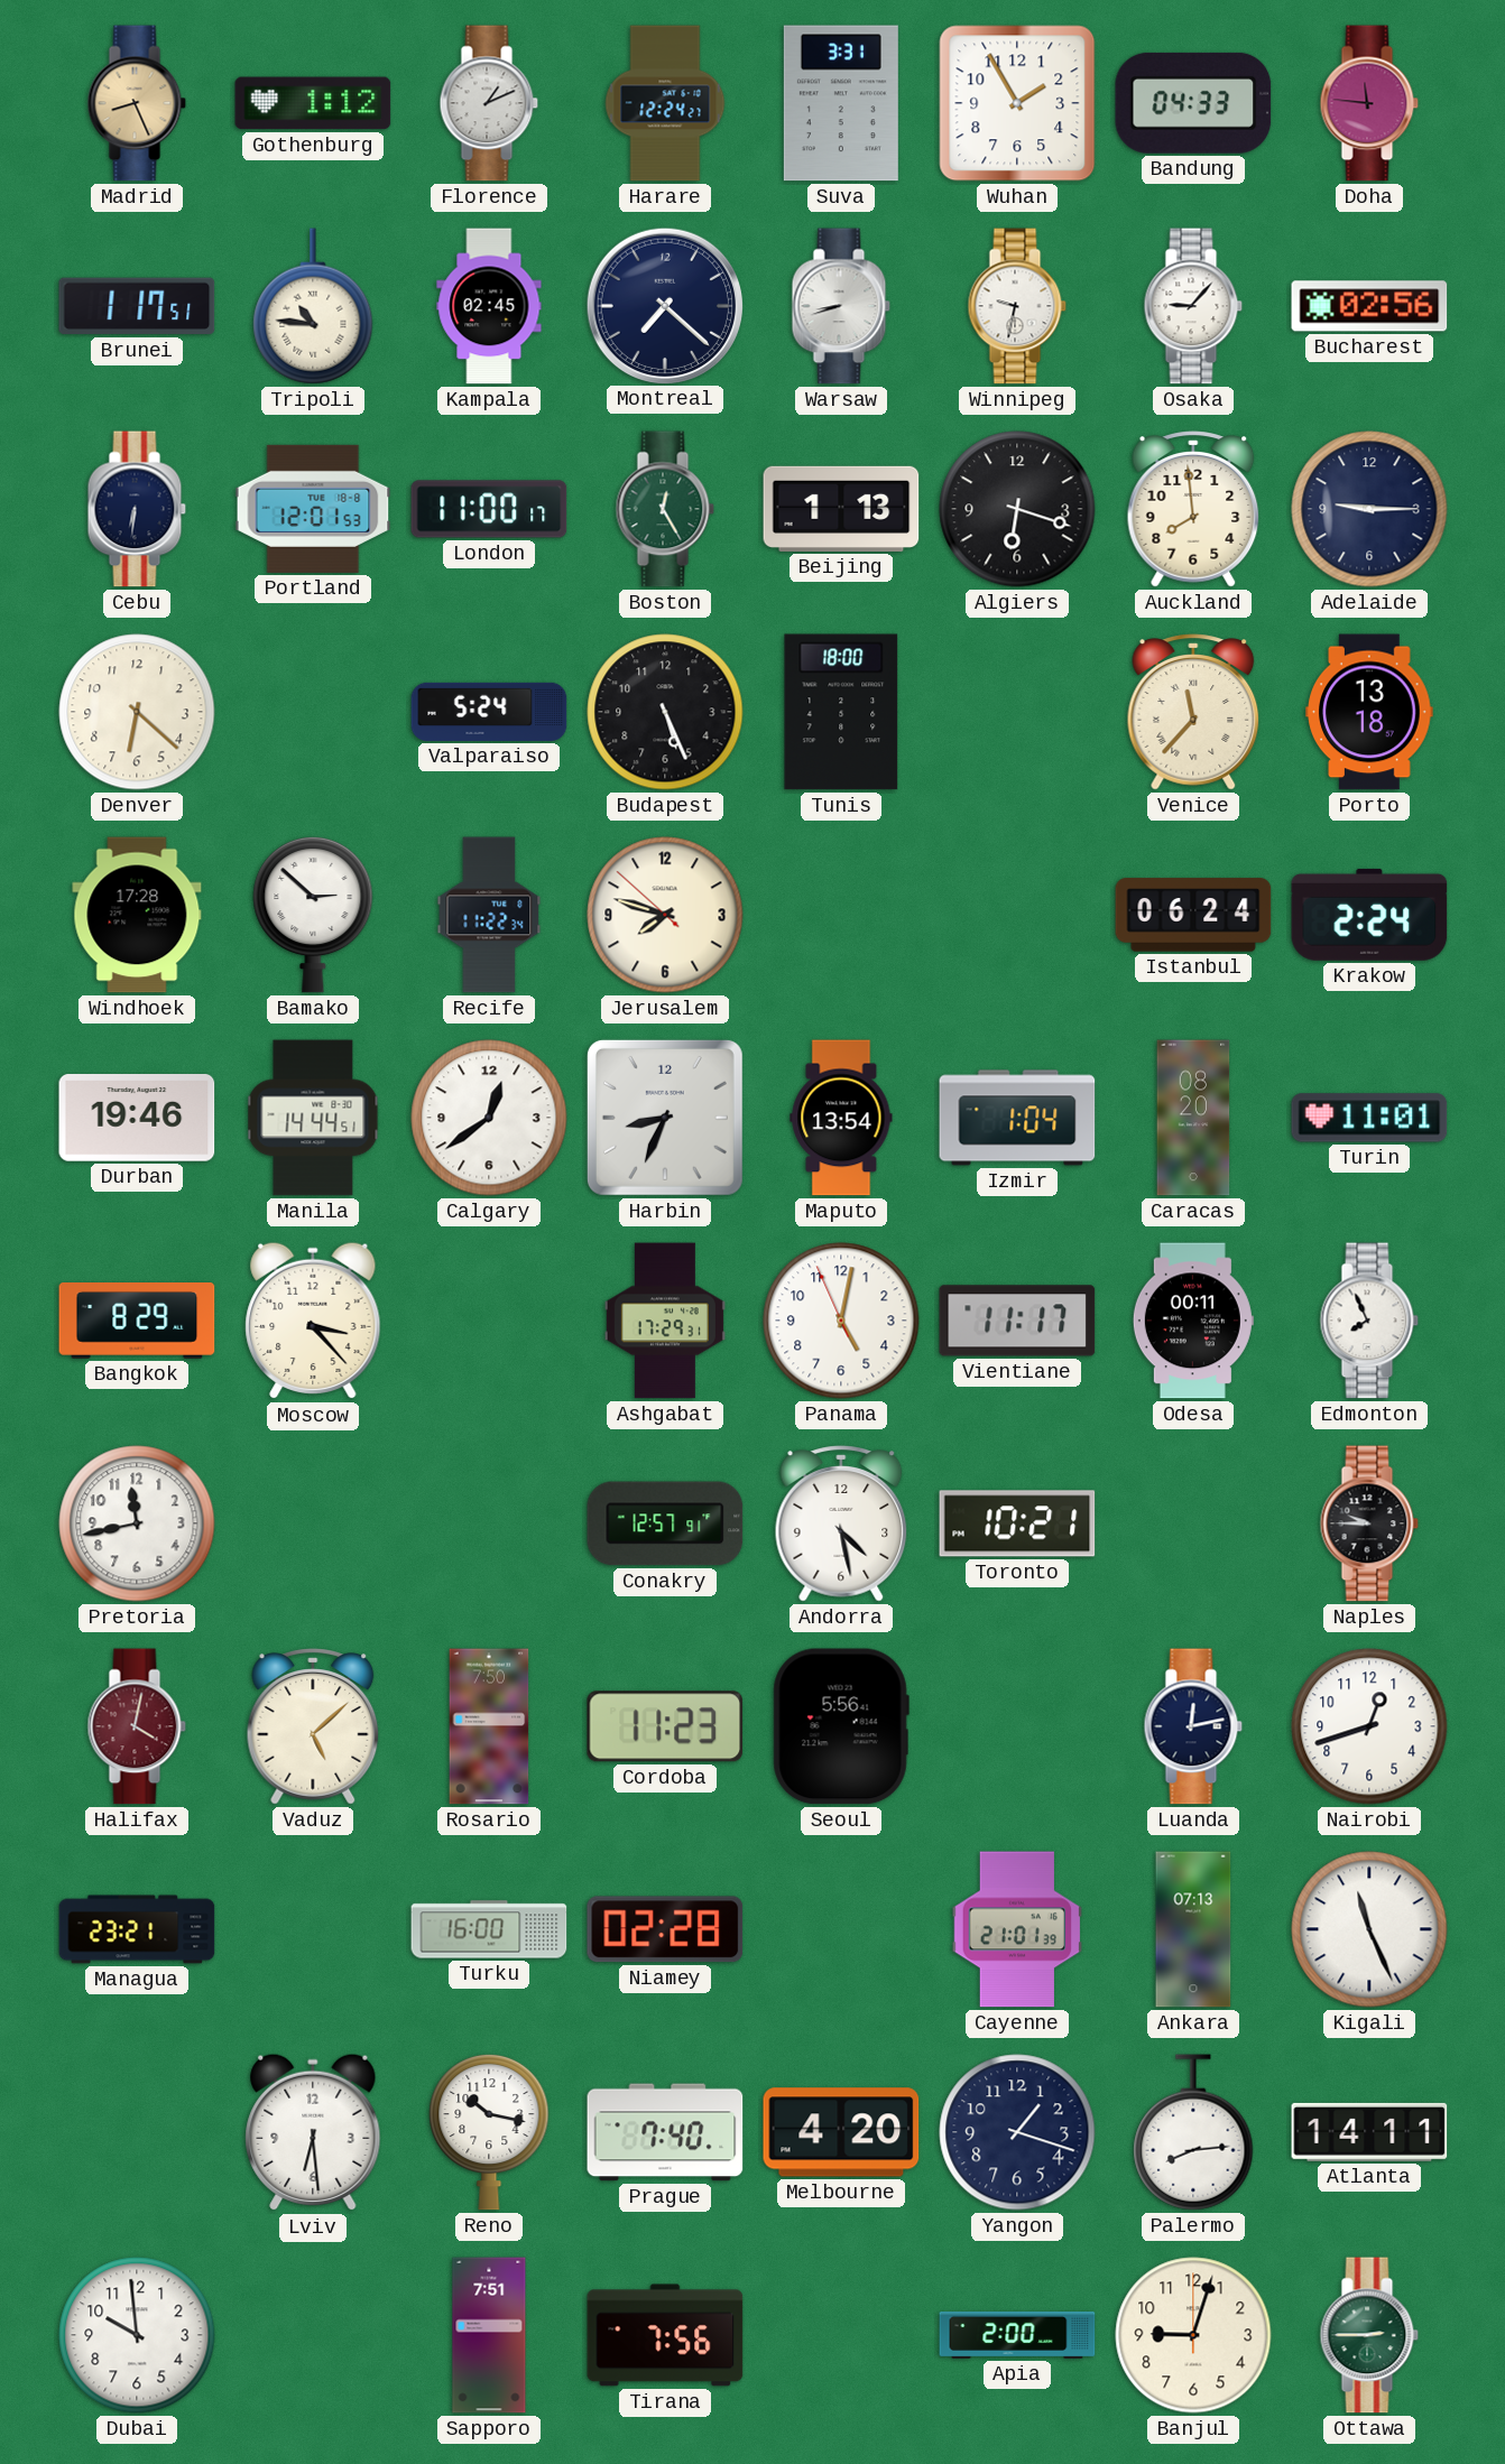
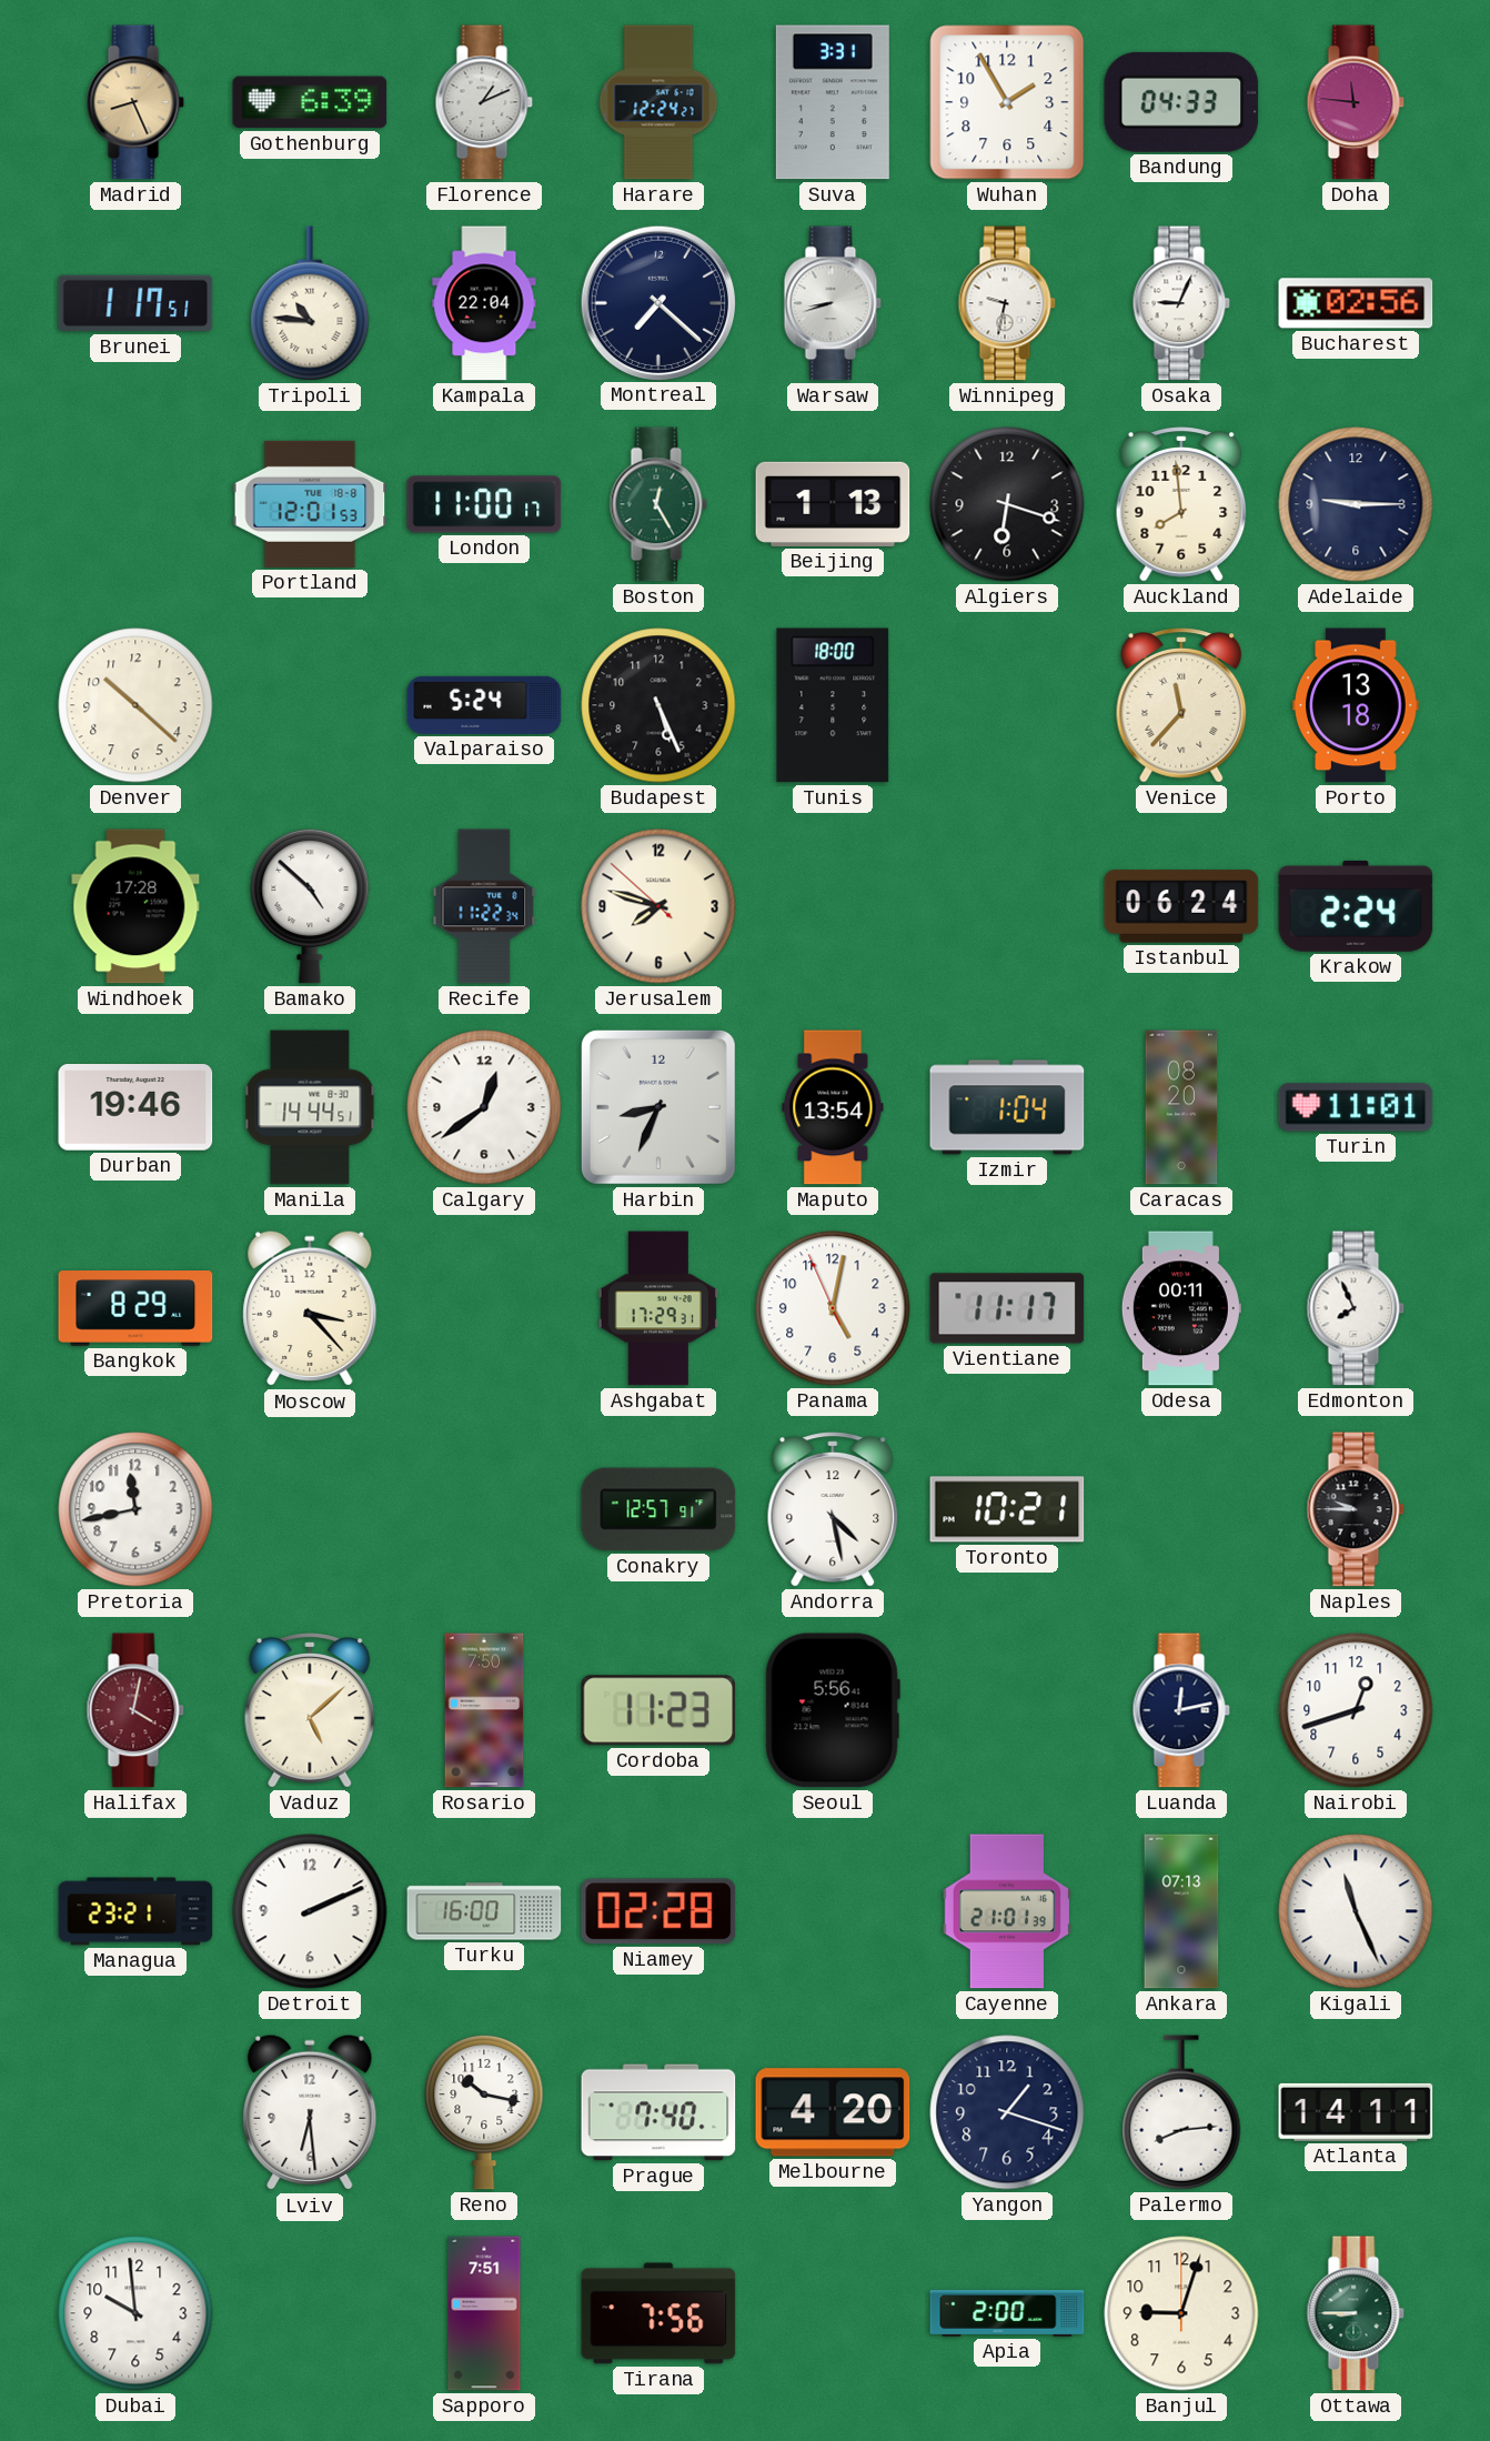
Gothenburg: 1:12 -> 6:39 (310, 102)
Kampala: 02:45 -> 22:04 (484, 303)
Osaka: 9:07 -> 9:04 (1181, 303)
Cebu: 6:31 -> none (137, 509)
Denver: 6:22 -> 10:22 (135, 705)
Bamako: 2:52 -> 4:52 (310, 906)
Detroit: none -> 2:11 (310, 1911)
Ottawa: 2:45 -> 8:45 (1356, 2313)
